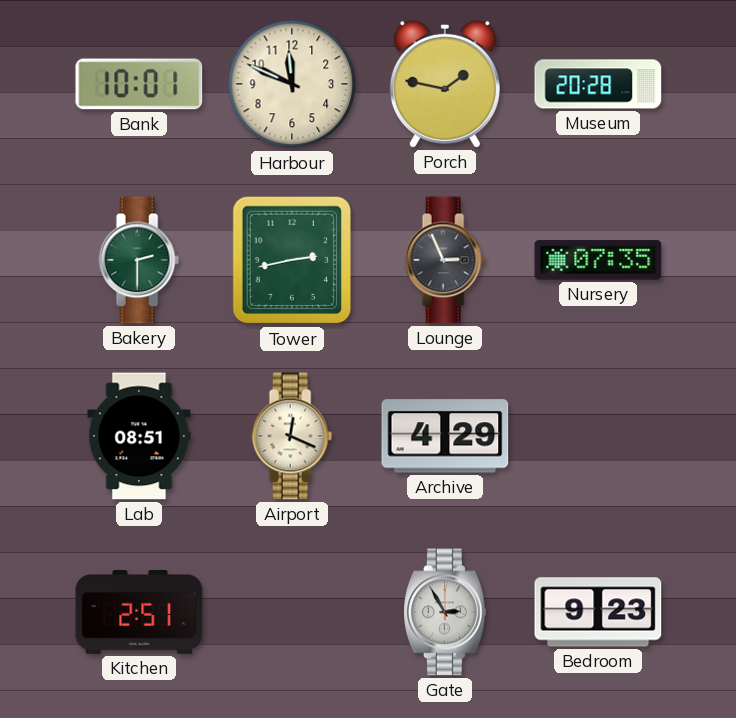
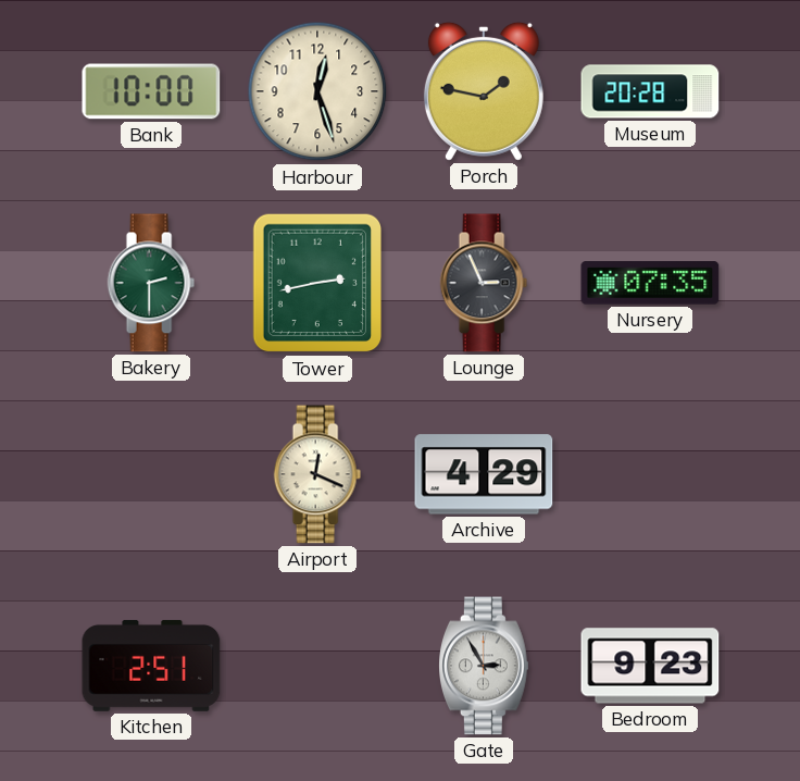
Bank: 10:01 -> 10:00 (151, 91)
Harbour: 11:49 -> 12:27 (317, 91)
Lab: 08:51 -> none (139, 436)
